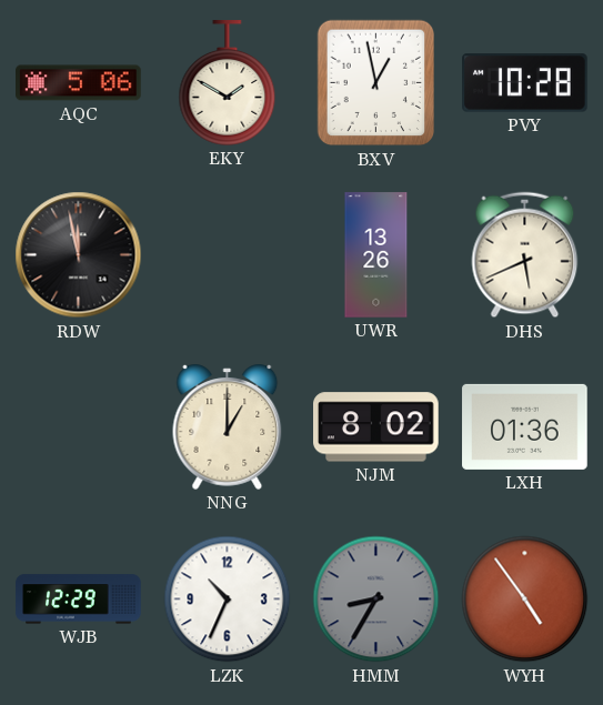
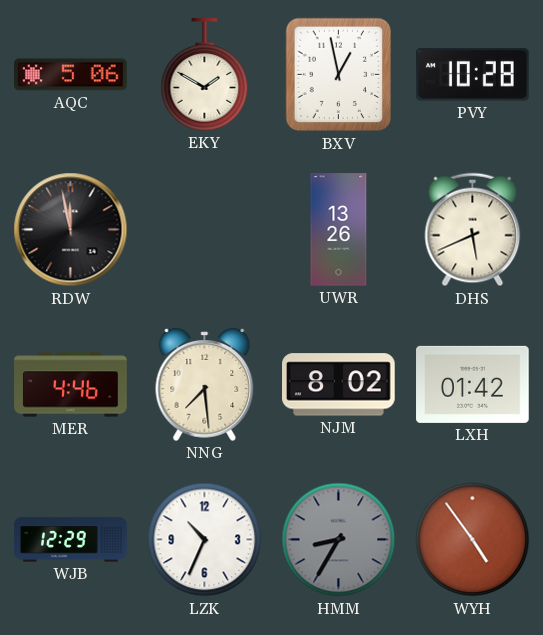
MER: none -> 4:46 (71, 385)
NNG: 1:00 -> 7:29 (205, 384)
LXH: 01:36 -> 01:42 (473, 384)
